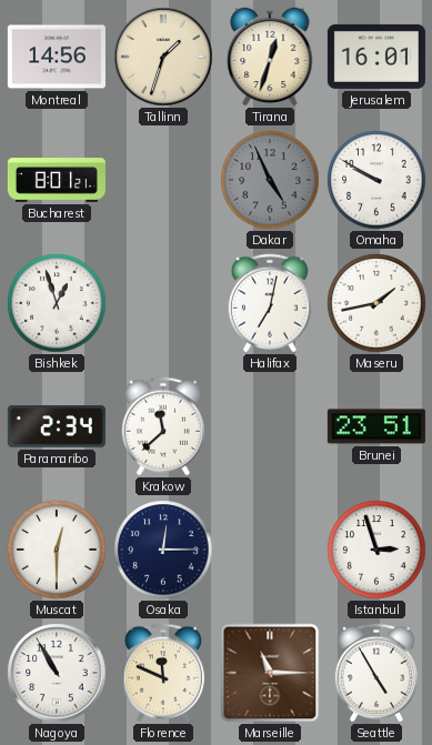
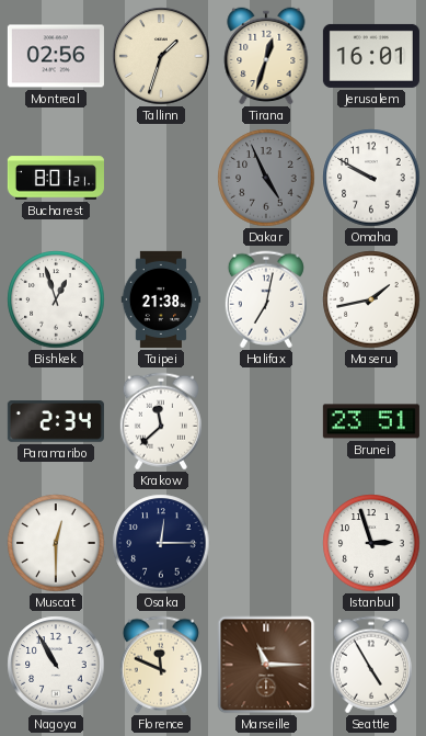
Montreal: 14:56 -> 02:56 (56, 56)
Taipei: none -> 21:38 (161, 299)
